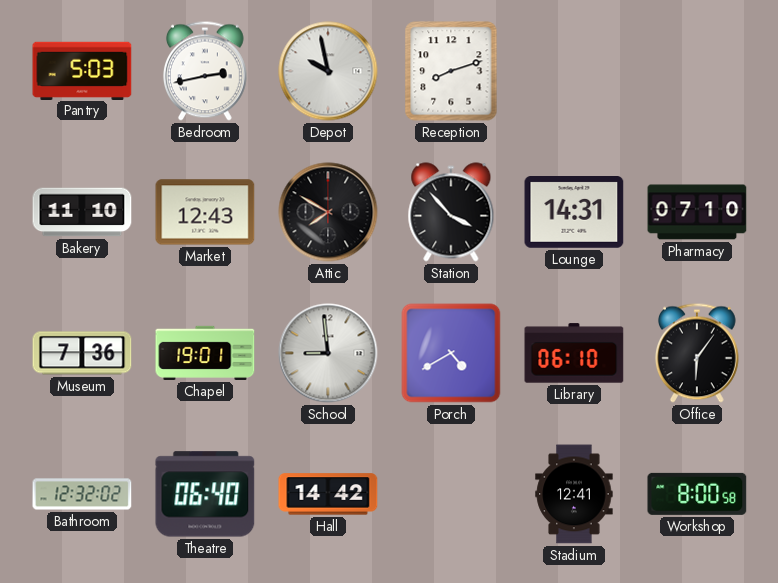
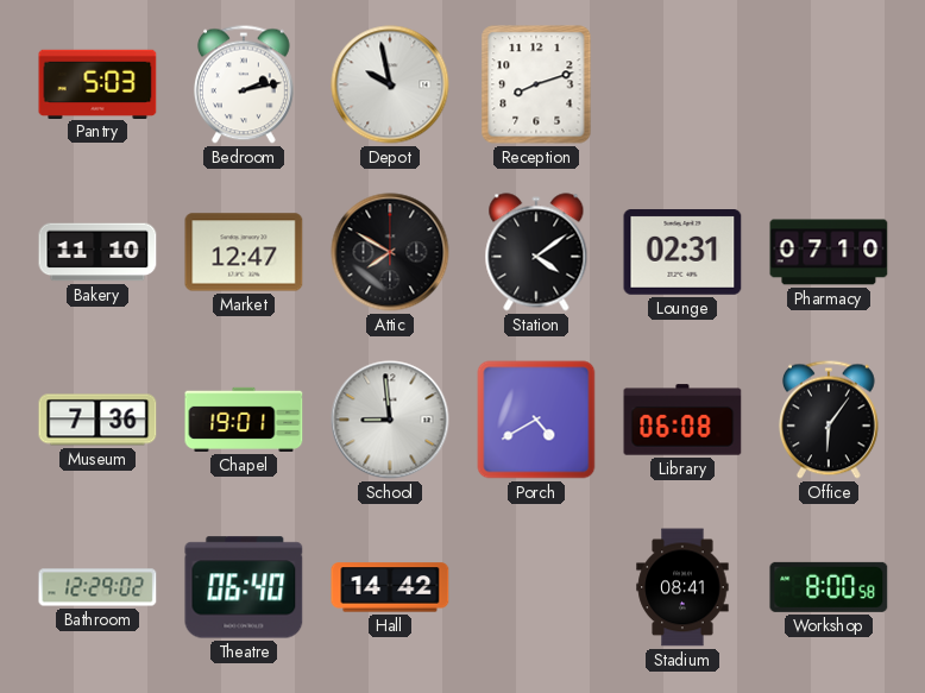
Bedroom: 2:43 -> 2:13 (244, 84)
Market: 12:43 -> 12:47 (244, 252)
Station: 3:53 -> 4:09 (536, 252)
Lounge: 14:31 -> 02:31 (682, 253)
Library: 06:10 -> 06:08 (682, 420)
Bathroom: 12:32 -> 12:29 (97, 587)
Stadium: 12:41 -> 08:41 (682, 587)
